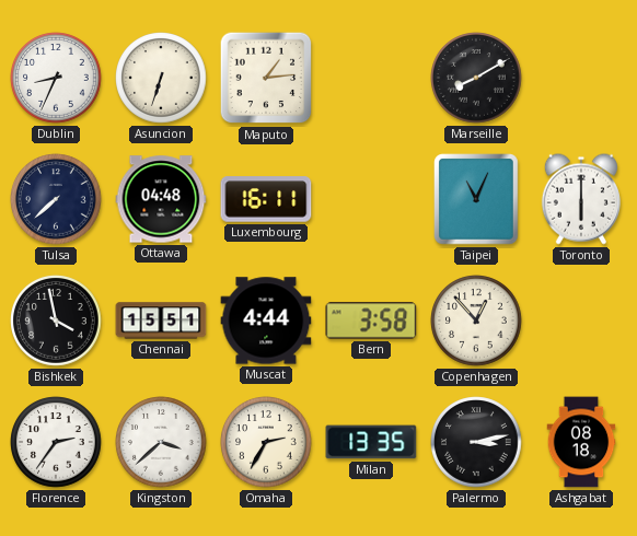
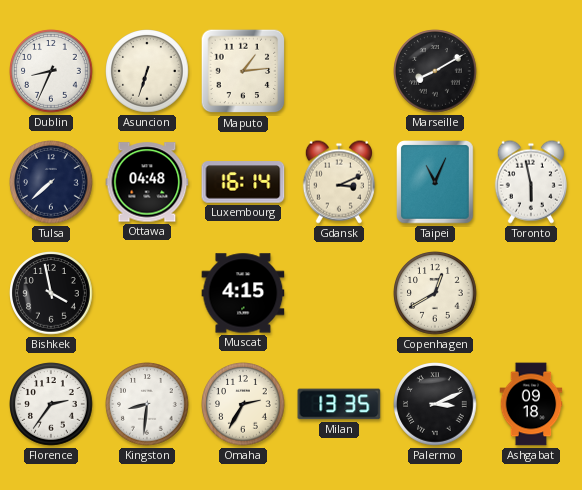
Luxembourg: 16:11 -> 16:14 (243, 182)
Gdansk: none -> 3:11 (339, 182)
Toronto: 6:00 -> 5:58 (531, 182)
Chennai: 15:51 -> none (161, 321)
Muscat: 4:44 -> 4:15 (243, 293)
Bern: 3:58 -> none (371, 321)
Copenhagen: 12:53 -> 12:40 (435, 293)
Kingston: 3:38 -> 8:31 (147, 404)
Palermo: 3:13 -> 3:11 (435, 404)
Ashgabat: 08:18 -> 09:18 (531, 404)
